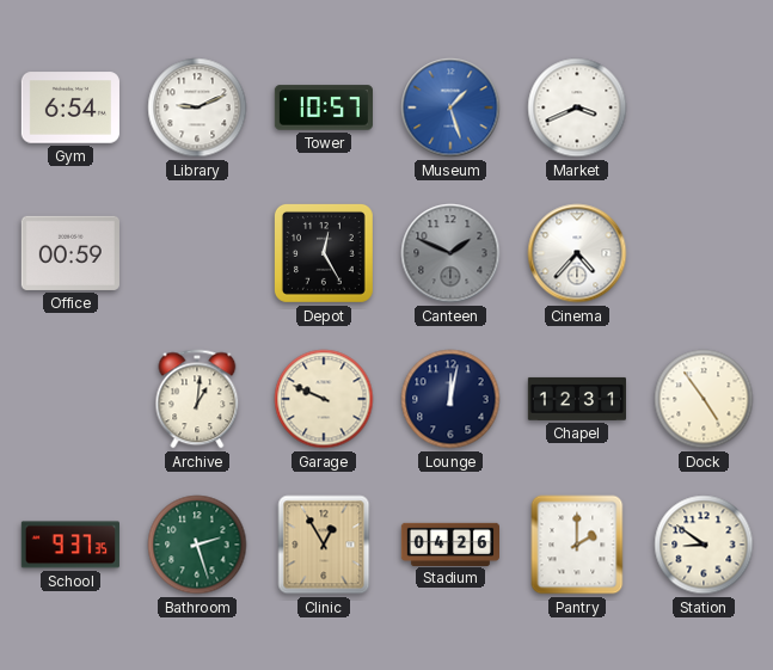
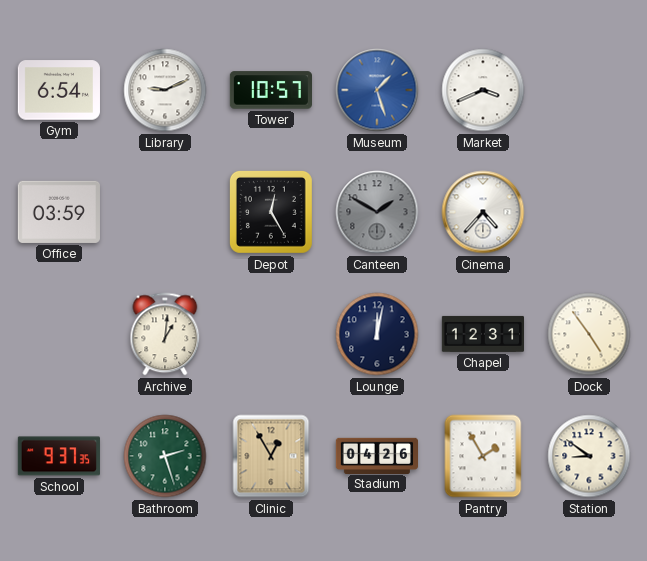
Office: 00:59 -> 03:59 (59, 212)
Canteen: 1:49 -> 1:50 (377, 212)
Garage: 9:49 -> none (324, 399)
Pantry: 2:00 -> 1:55 (483, 456)
